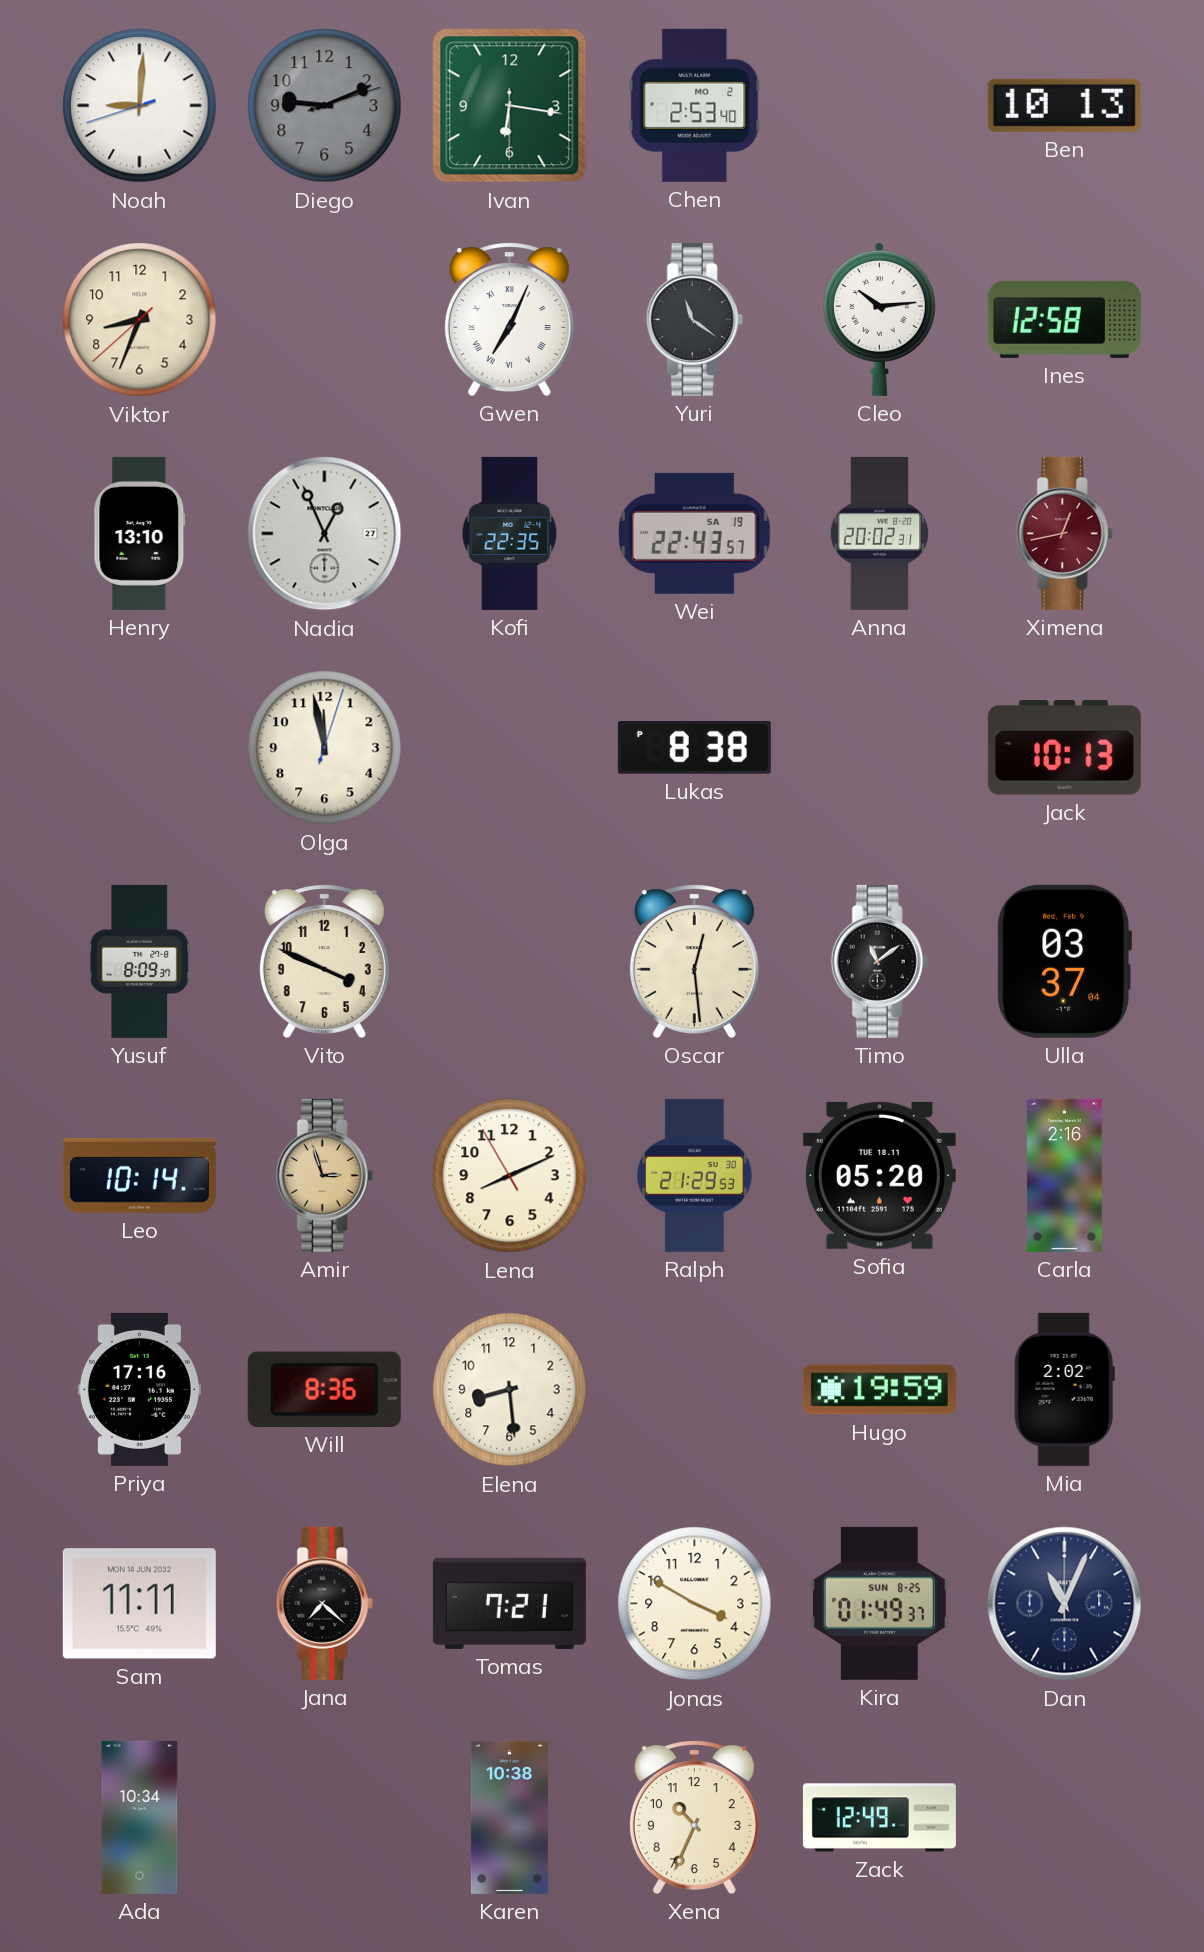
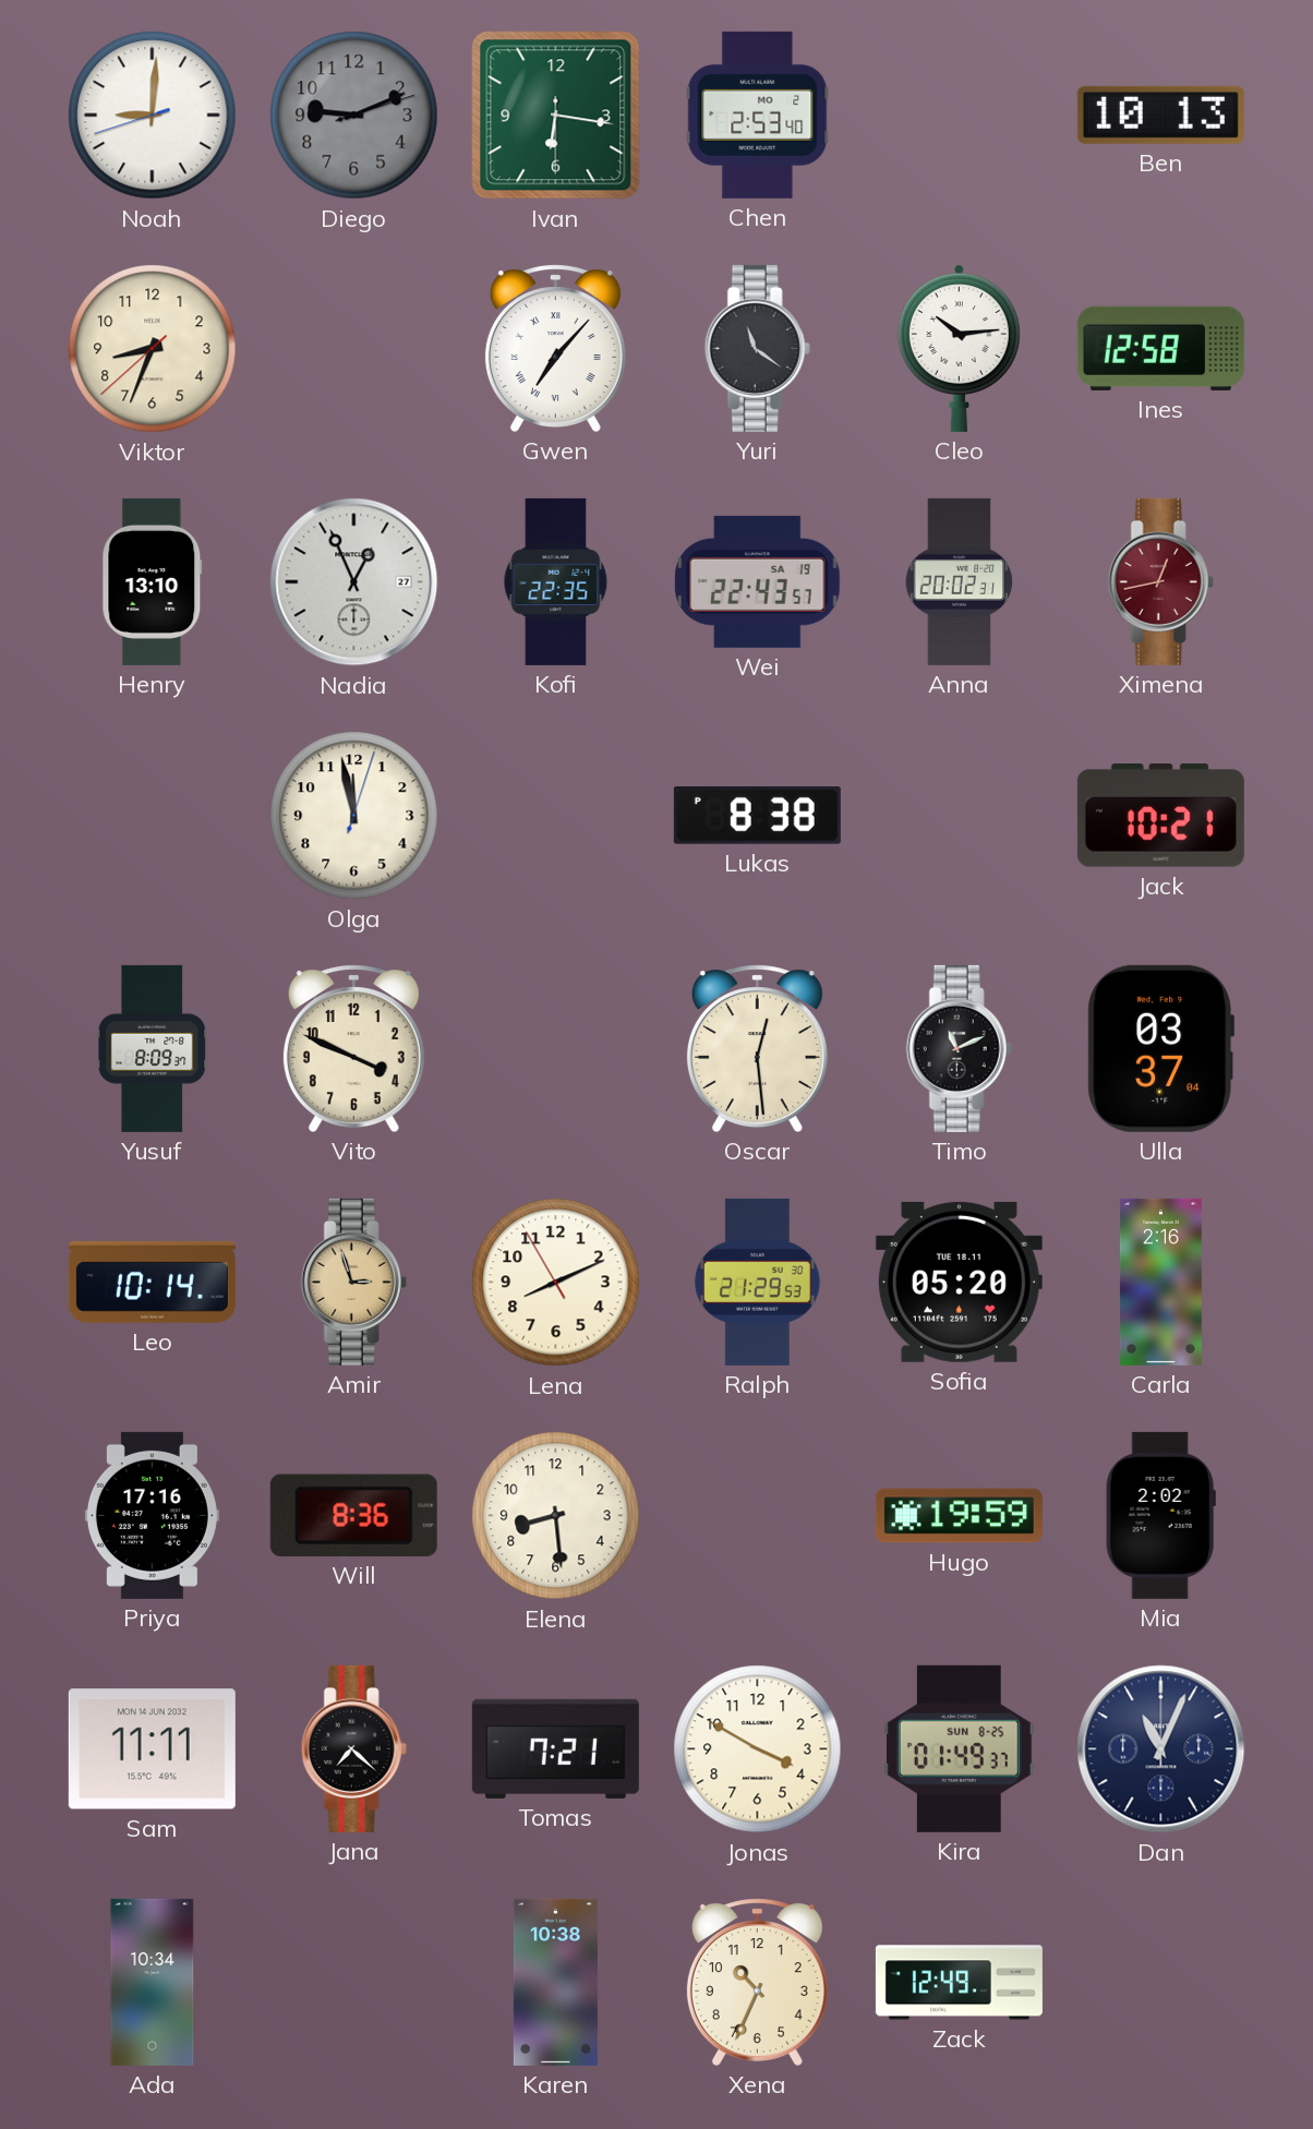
Gwen: 7:04 -> 7:07 (555, 348)
Jack: 10:13 -> 10:21 (1160, 816)
Timo: 11:09 -> 11:11 (959, 1048)
